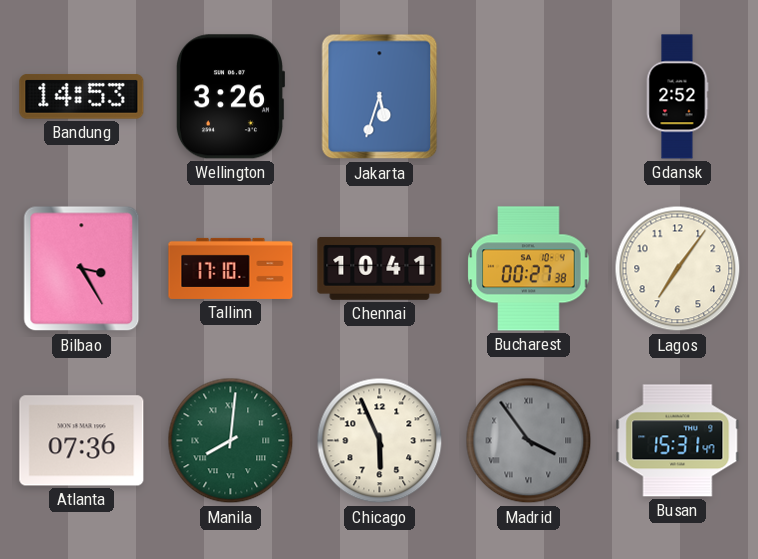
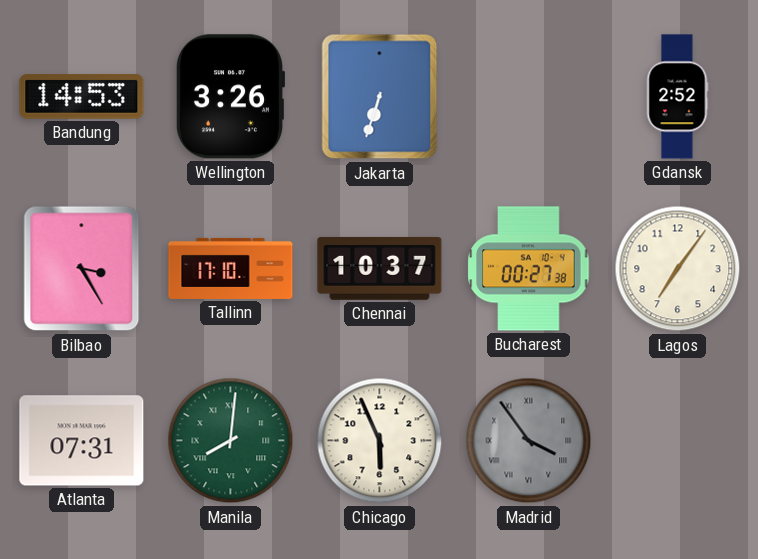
Jakarta: 5:33 -> 6:33 (380, 97)
Chennai: 10:41 -> 10:37 (380, 268)
Atlanta: 07:36 -> 07:31 (82, 441)
Busan: 15:31 -> none (678, 441)
